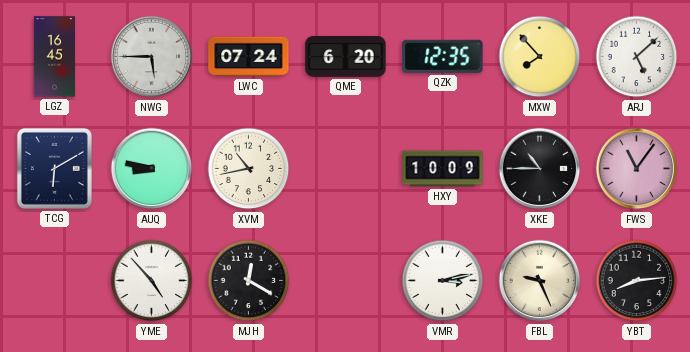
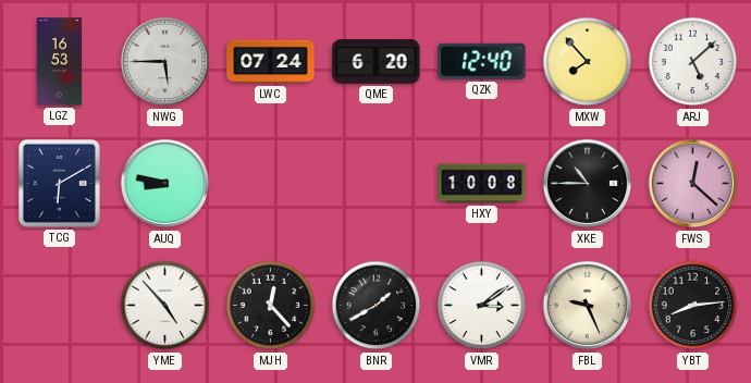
LGZ: 16:45 -> 16:53 (59, 62)
QZK: 12:35 -> 12:40 (482, 61)
XVM: 10:43 -> none (249, 169)
HXY: 10:09 -> 10:08 (482, 184)
FWS: 11:06 -> 12:22 (693, 184)
MJH: 12:20 -> 12:23 (271, 306)
BNR: none -> 1:40 (377, 306)
VMR: 3:13 -> 3:09 (482, 306)
